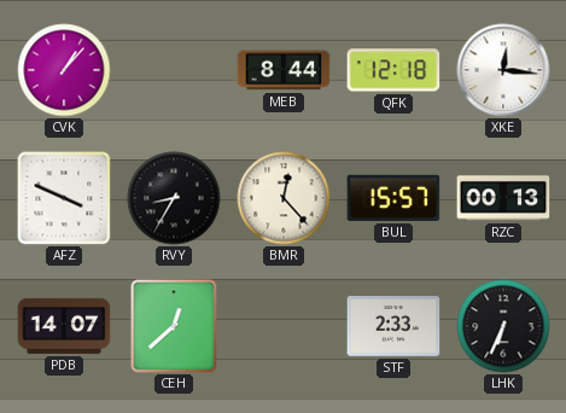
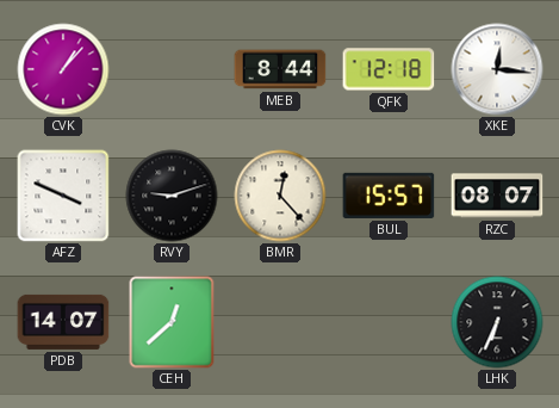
RVY: 8:35 -> 9:12 (172, 196)
RZC: 00:13 -> 08:07 (497, 196)
STF: 2:33 -> none (393, 327)
